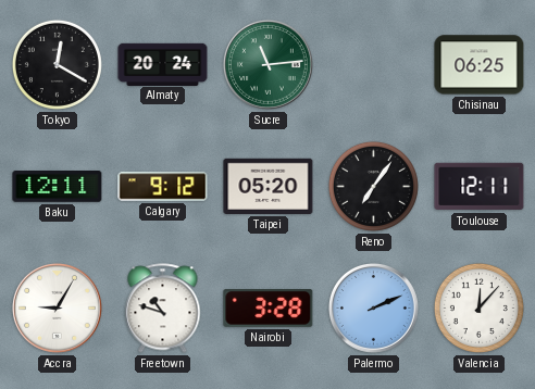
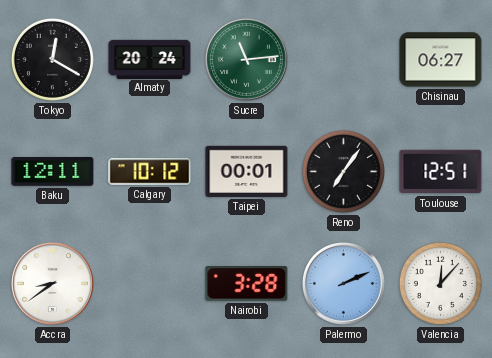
Chisinau: 06:25 -> 06:27 (441, 60)
Calgary: 9:12 -> 10:12 (150, 172)
Taipei: 05:20 -> 00:01 (247, 171)
Toulouse: 12:11 -> 12:51 (441, 172)
Accra: 9:05 -> 8:39 (52, 283)
Freetown: 10:48 -> none (163, 309)
